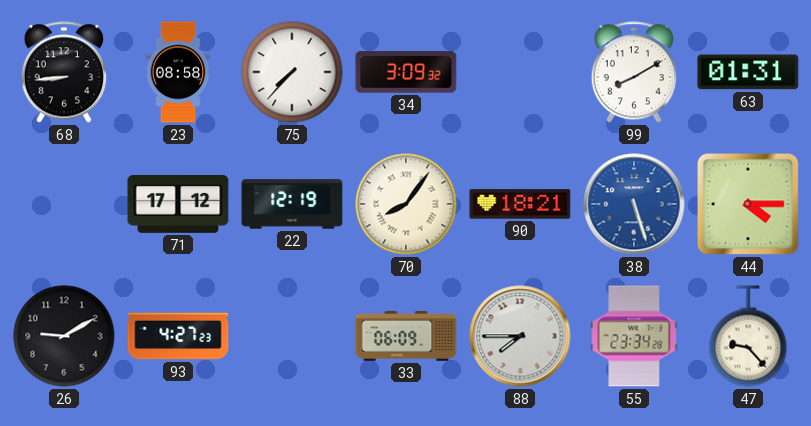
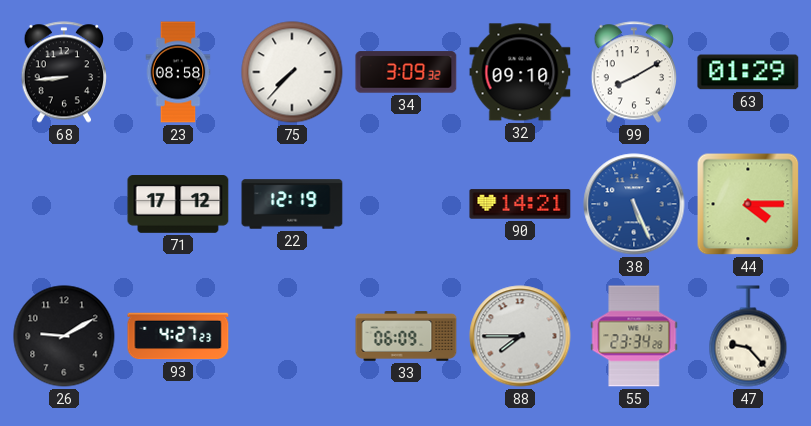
32: none -> 09:10 (520, 72)
63: 01:31 -> 01:29 (748, 72)
70: 8:06 -> none (406, 204)
90: 18:21 -> 14:21 (520, 204)
38: 5:27 -> 5:26 (634, 204)
